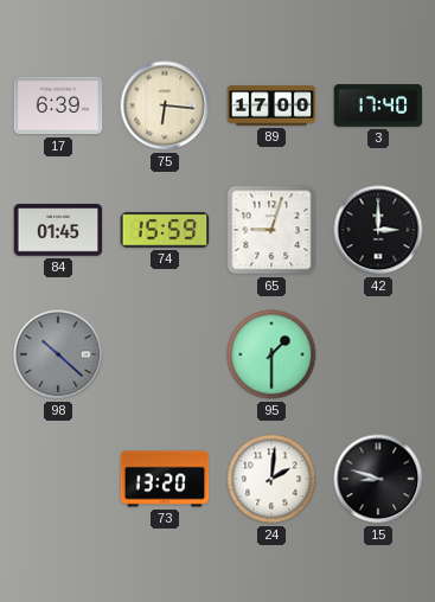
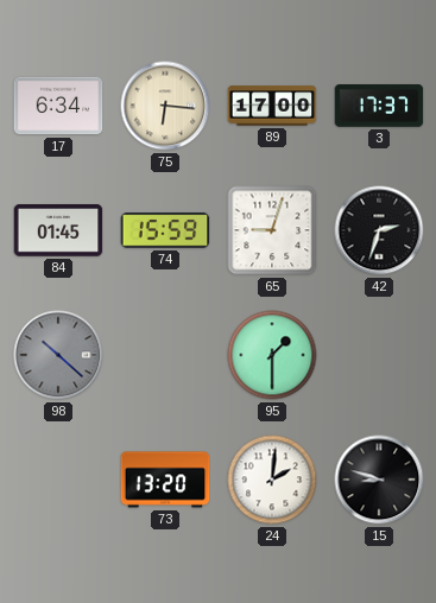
17: 6:39 -> 6:34 (58, 106)
3: 17:40 -> 17:37 (379, 106)
42: 3:00 -> 2:33 (379, 230)
